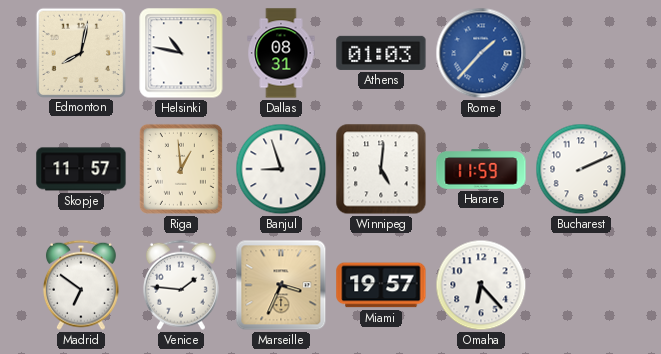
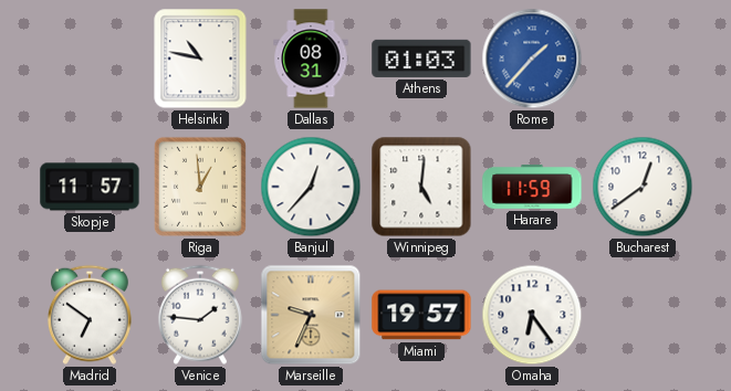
Edmonton: 8:02 -> none (80, 52)
Banjul: 8:57 -> 12:37 (311, 187)
Bucharest: 2:11 -> 12:39 (643, 187)
Marseille: 3:34 -> 9:34 (311, 315)
Omaha: 6:23 -> 6:24 (532, 315)
